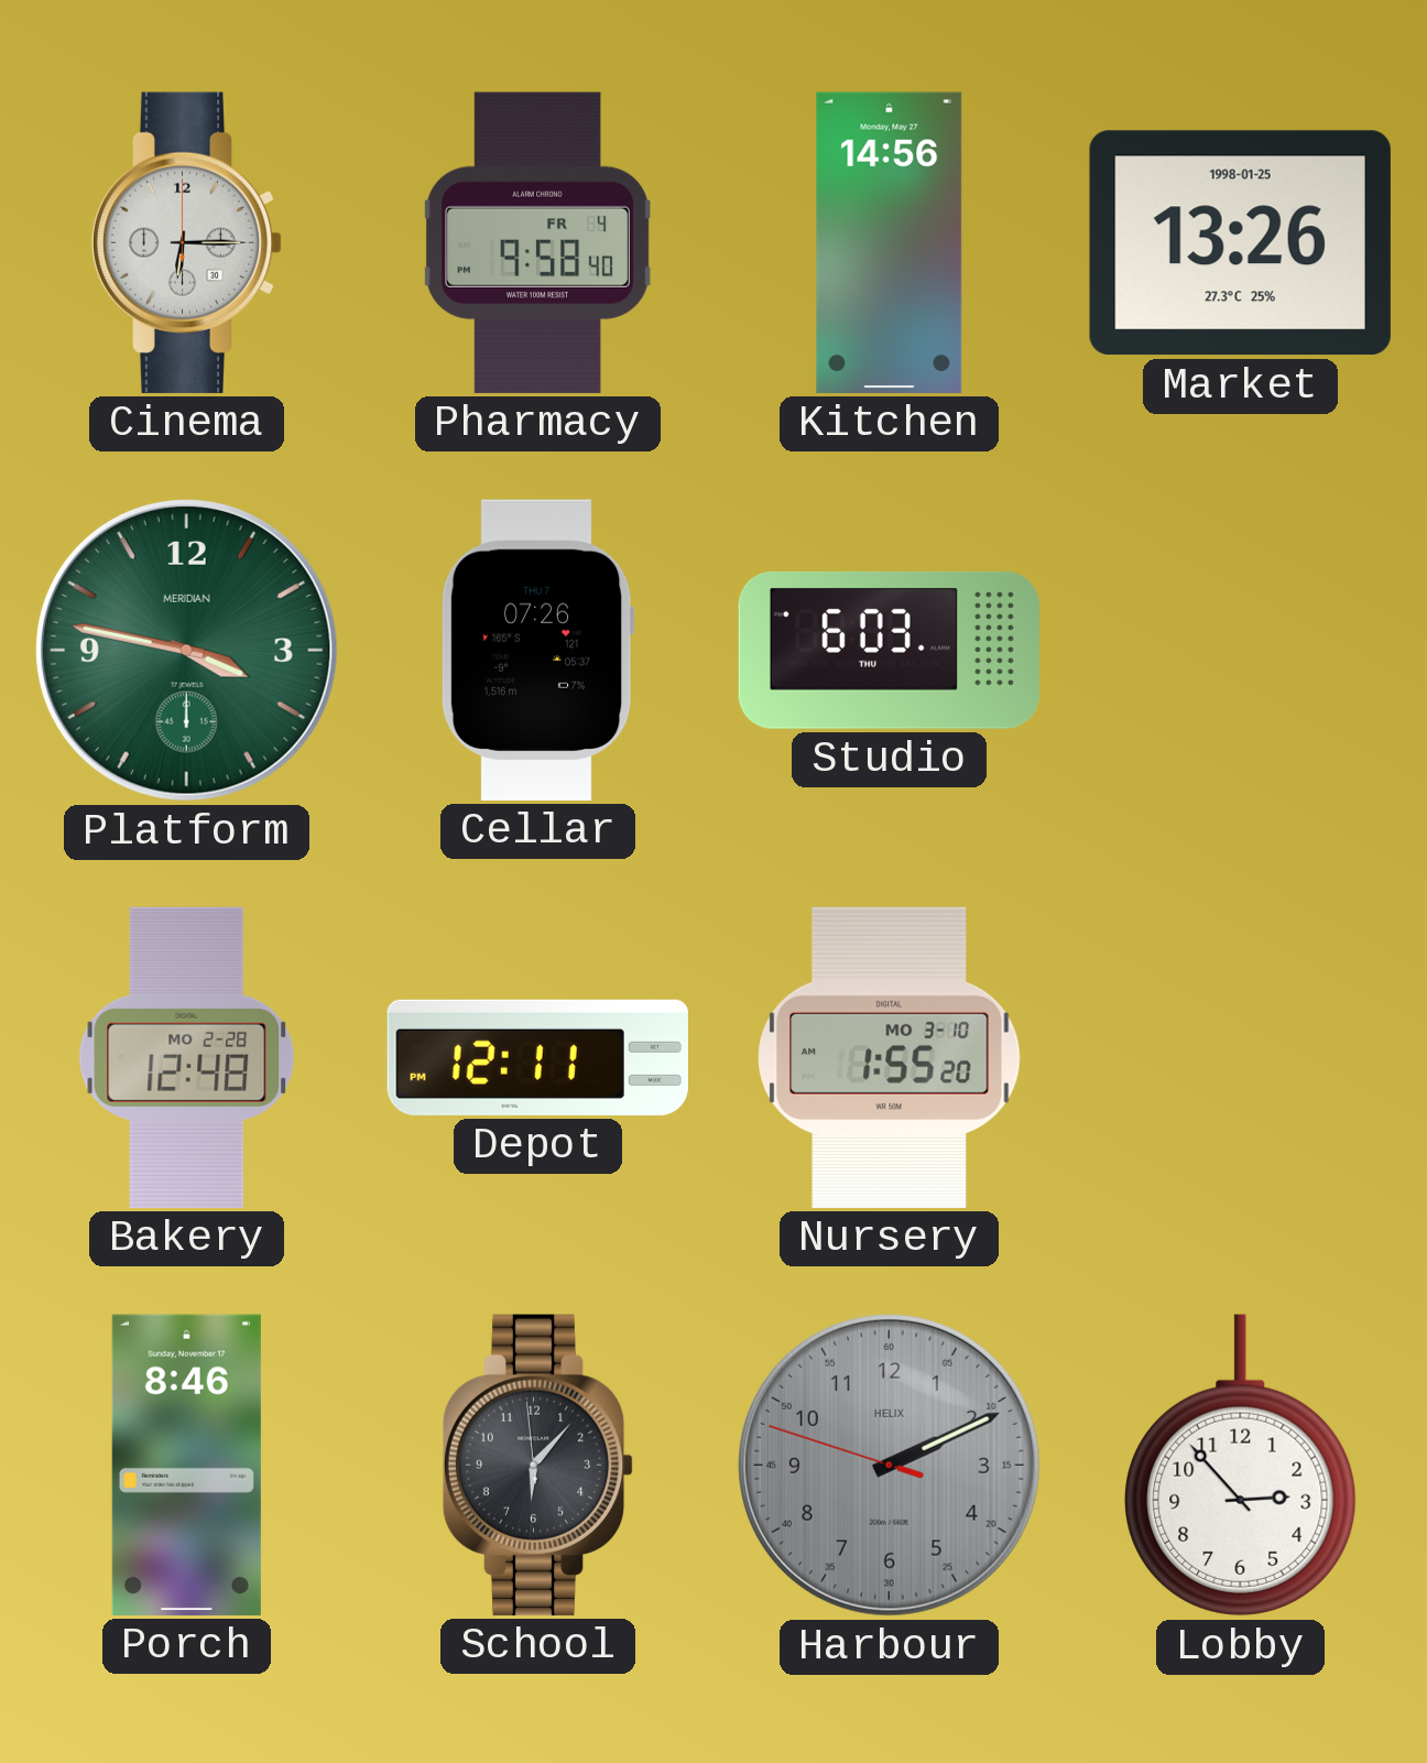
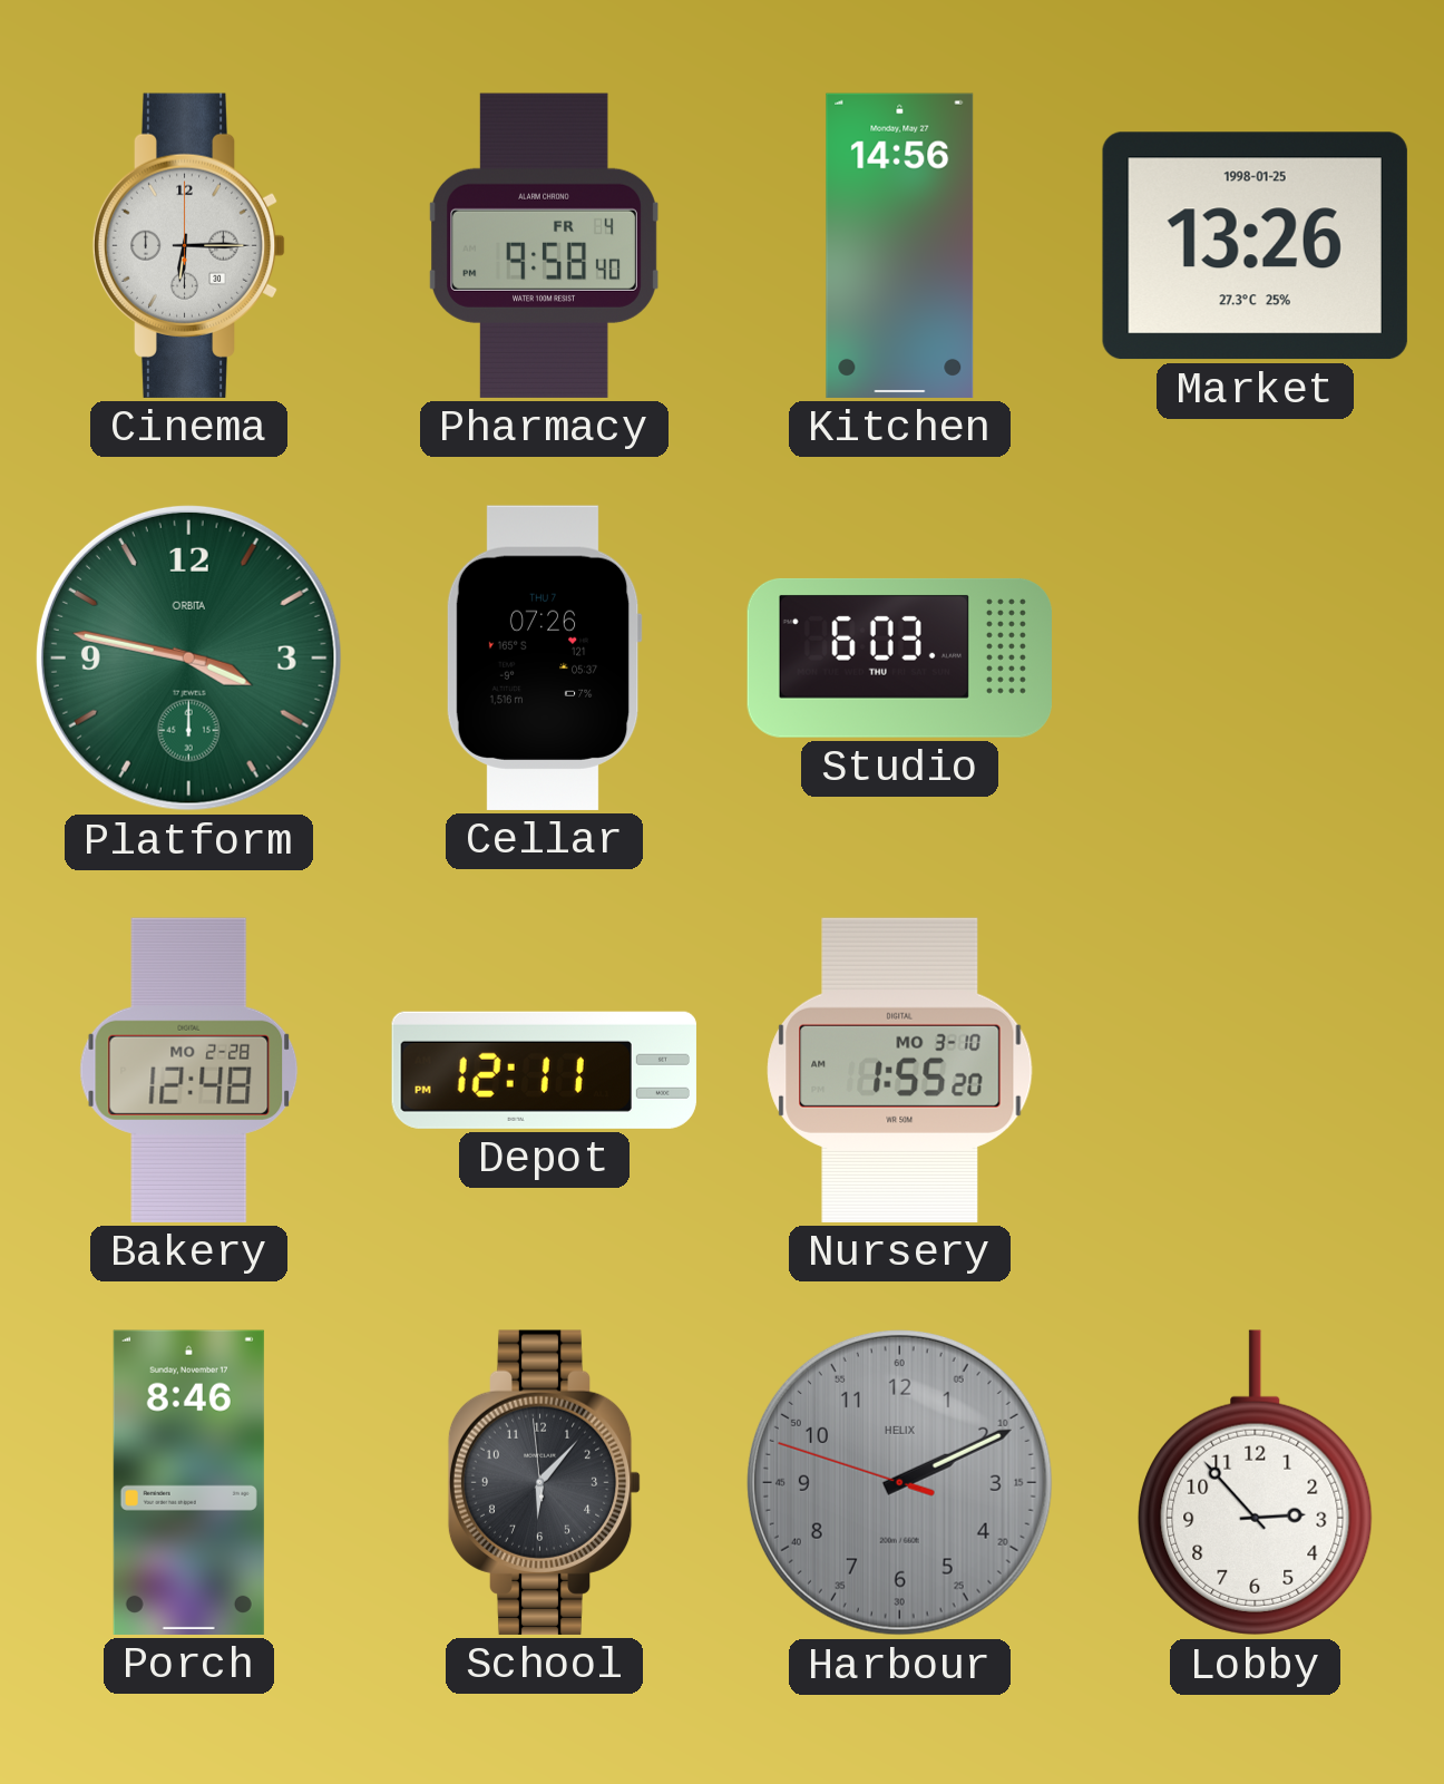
Platform brand: MERIDIAN -> ORBITA (188, 657)
